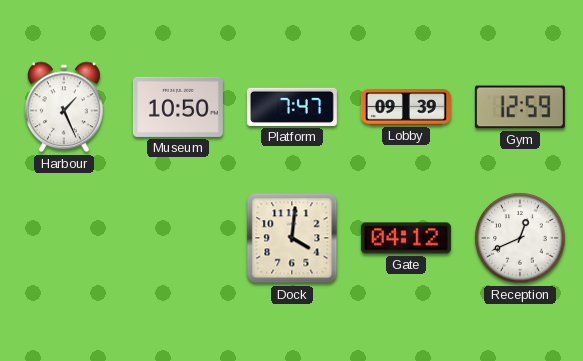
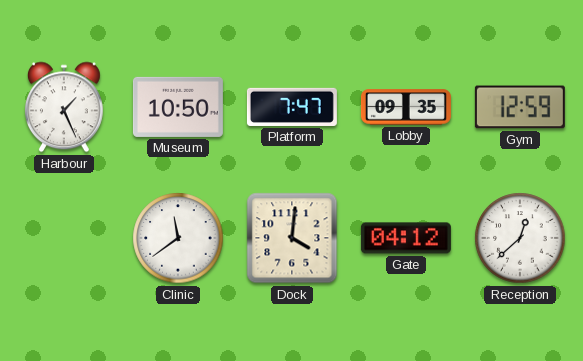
Lobby: 09:39 -> 09:35 (406, 107)
Clinic: none -> 11:39 (178, 238)
Reception: 12:41 -> 12:38 (520, 238)
